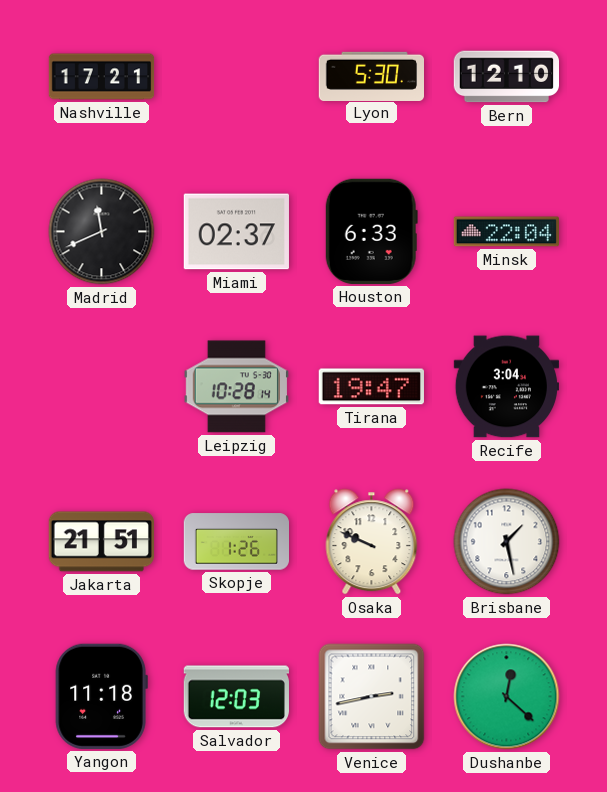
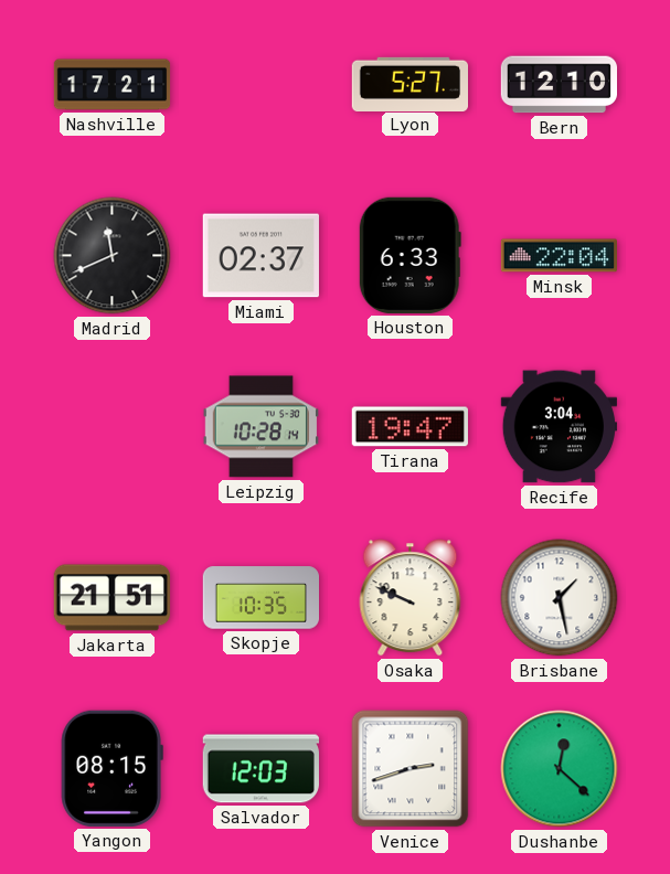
Lyon: 5:30 -> 5:27 (411, 84)
Skopje: 1:26 -> 10:35 (260, 598)
Yangon: 11:18 -> 08:15 (111, 768)
Venice: 2:43 -> 2:42 (411, 769)
